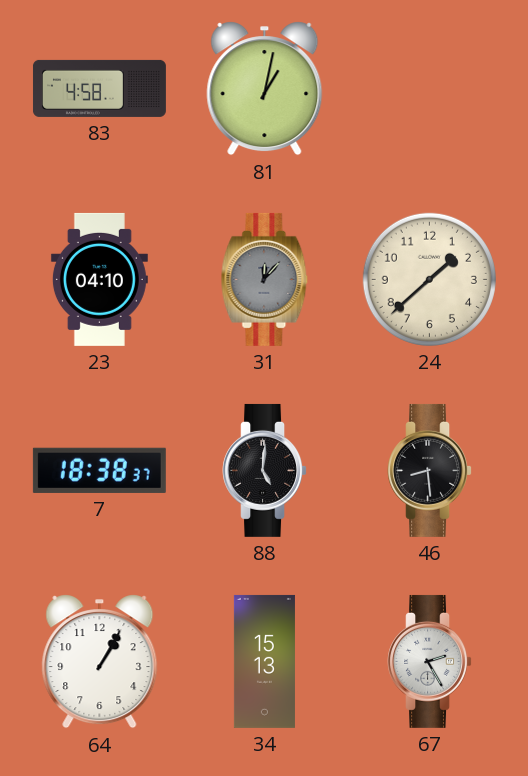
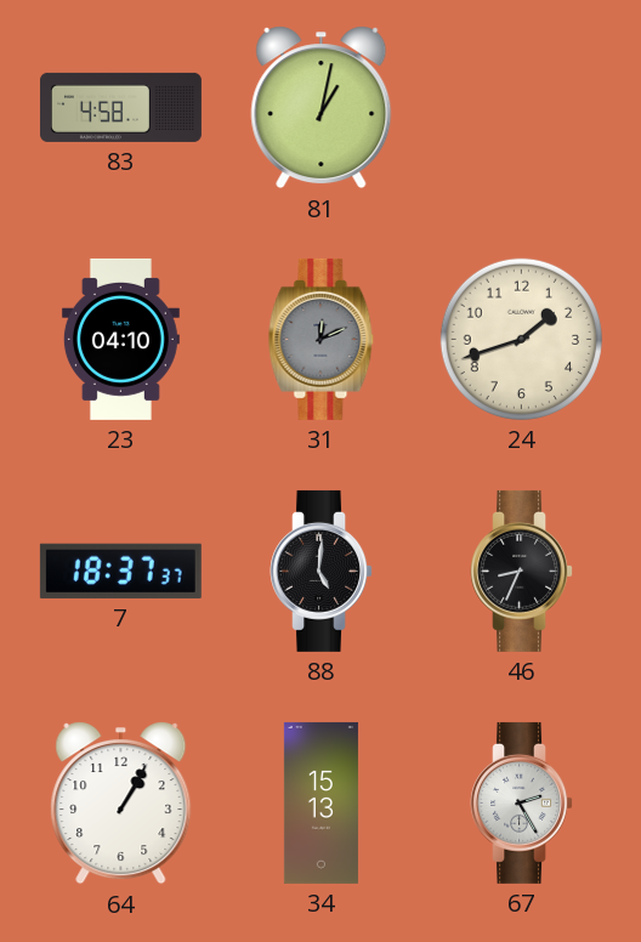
31: 12:07 -> 12:11 (322, 339)
24: 1:38 -> 1:42 (521, 339)
7: 18:38 -> 18:37 (120, 571)
46: 8:29 -> 8:34 (522, 571)
